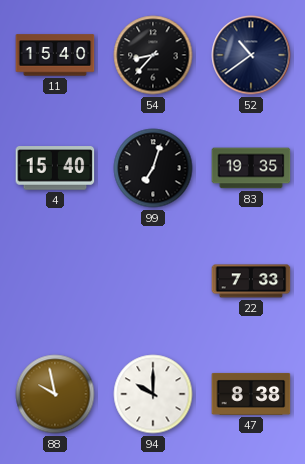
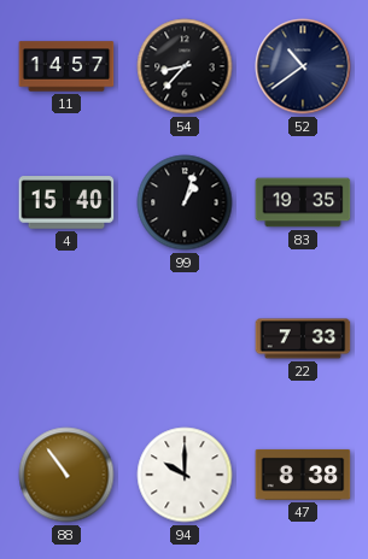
11: 15:40 -> 14:57 (66, 66)
99: 7:03 -> 1:03 (185, 202)
88: 9:58 -> 10:54 (66, 475)
